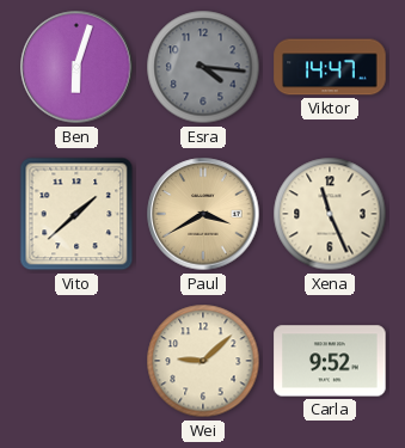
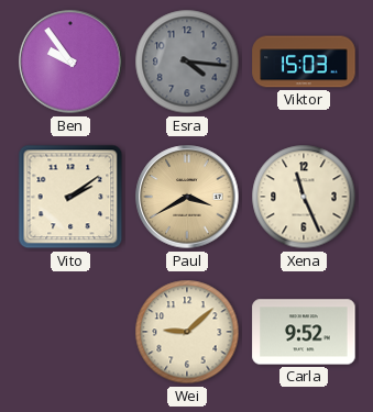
Ben: 6:03 -> 9:54 (70, 62)
Viktor: 14:47 -> 15:03 (304, 62)
Vito: 1:38 -> 2:09 (70, 197)
